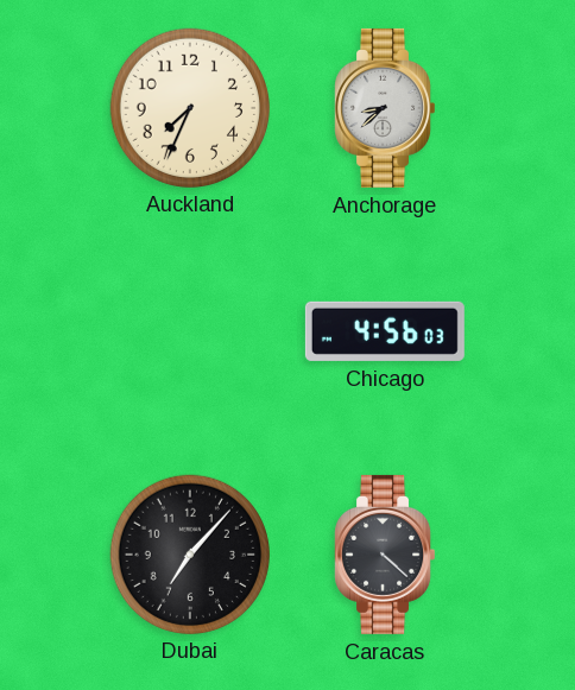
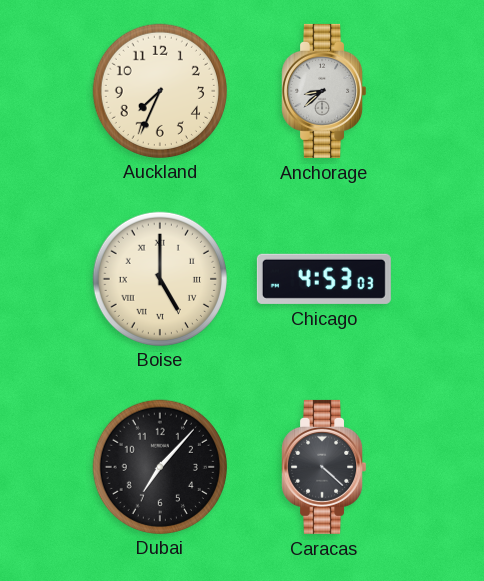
Boise: none -> 5:00 (159, 278)
Chicago: 4:56 -> 4:53 (324, 279)
